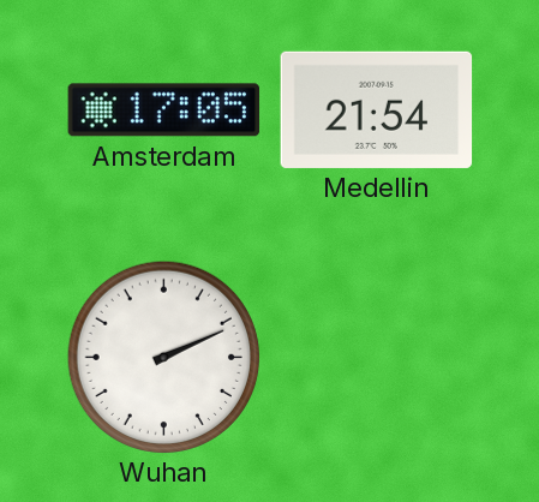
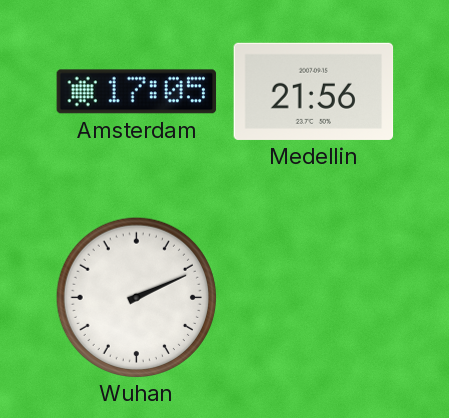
Medellin: 21:54 -> 21:56 (314, 91)
